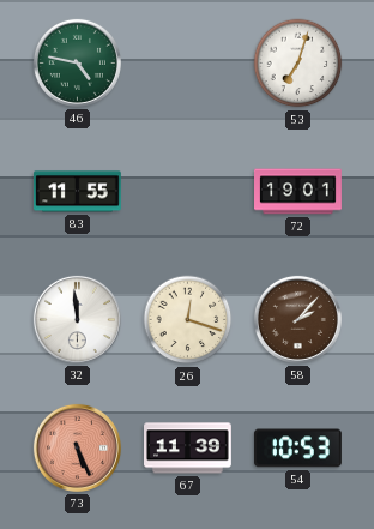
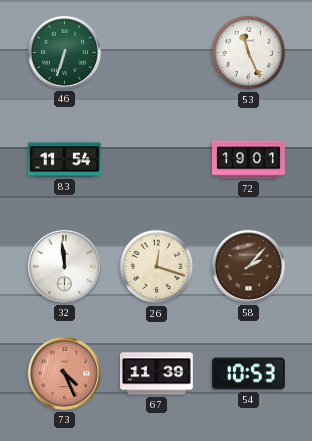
46: 4:47 -> 6:33 (64, 52)
53: 7:03 -> 11:26 (249, 53)
83: 11:55 -> 11:54 (65, 160)
73: 5:26 -> 4:26 (64, 373)
